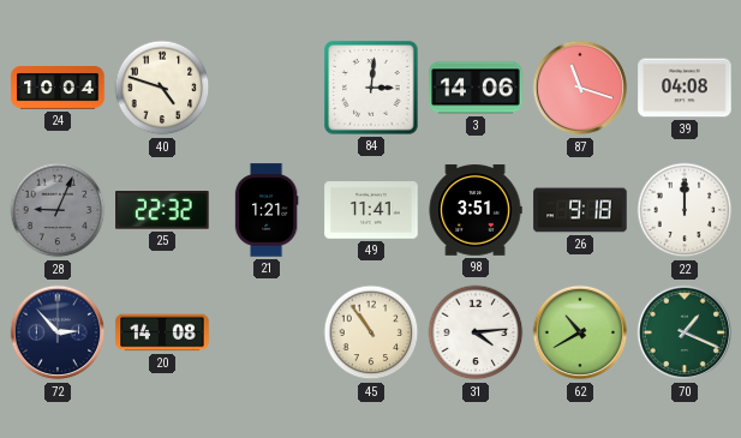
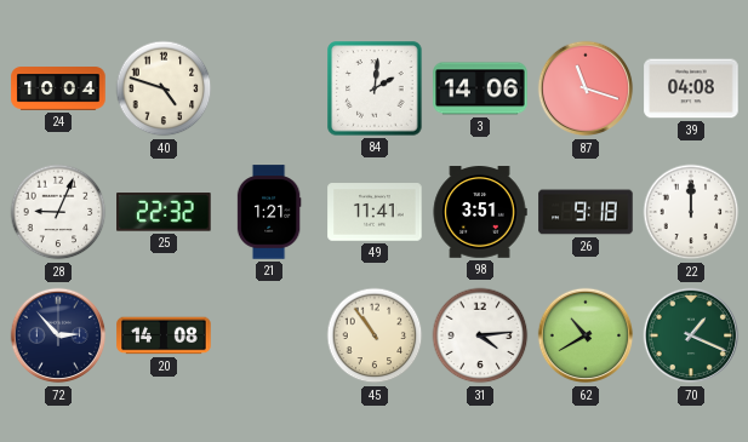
84: 3:01 -> 2:01 (375, 88)
28 dial: grey -> white (58, 212)
